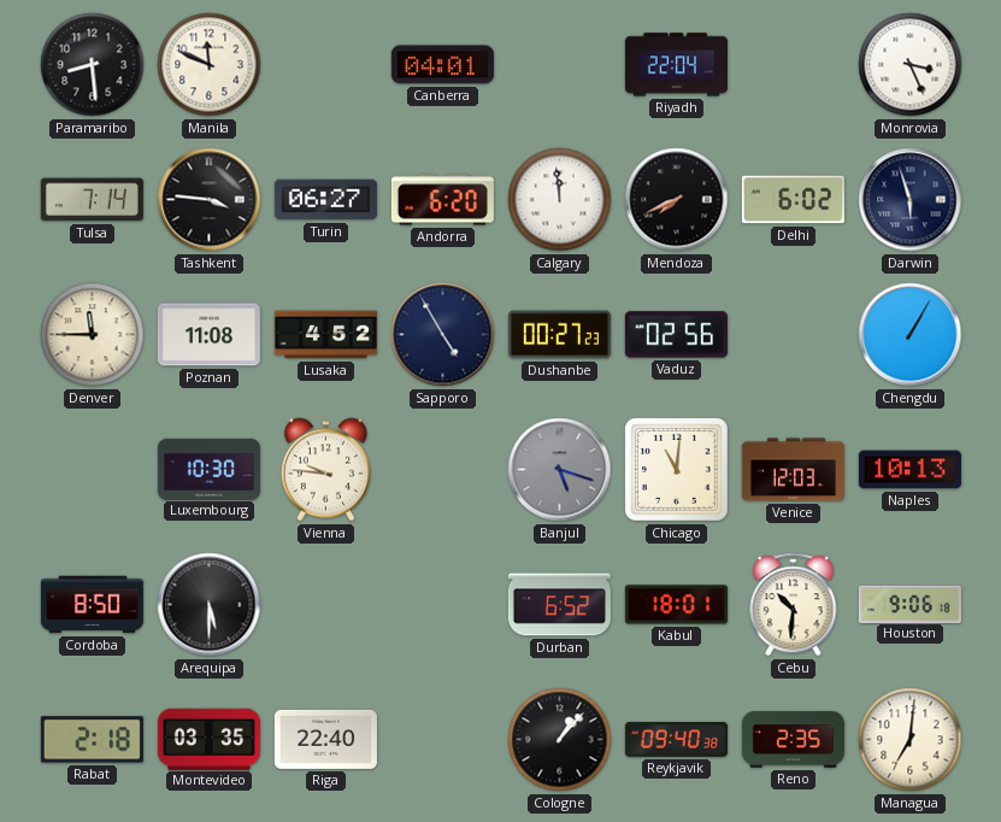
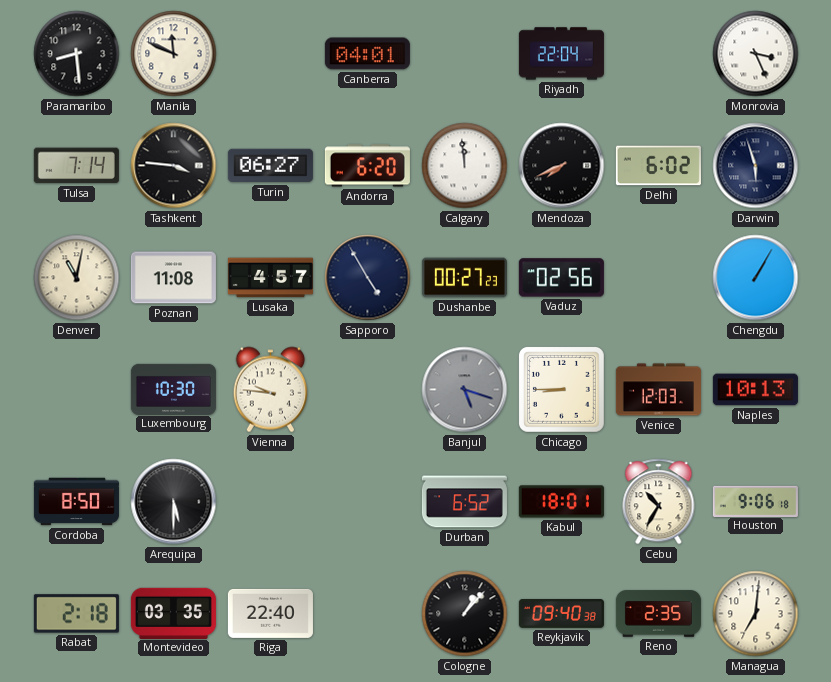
Denver: 11:45 -> 11:02 (77, 278)
Lusaka: 4:52 -> 4:57 (270, 278)
Chicago: 11:01 -> 8:45 (561, 389)
Cebu: 10:31 -> 10:35 (659, 502)
